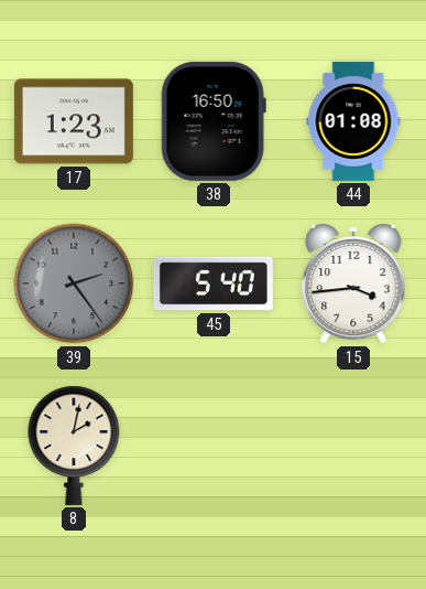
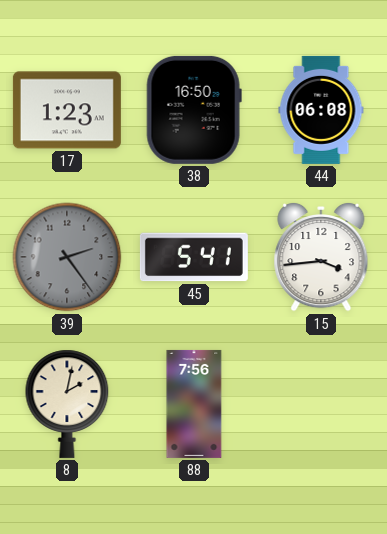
44: 01:08 -> 06:08 (321, 110)
45: 5:40 -> 5:41 (194, 257)
88: none -> 7:56 (194, 404)
